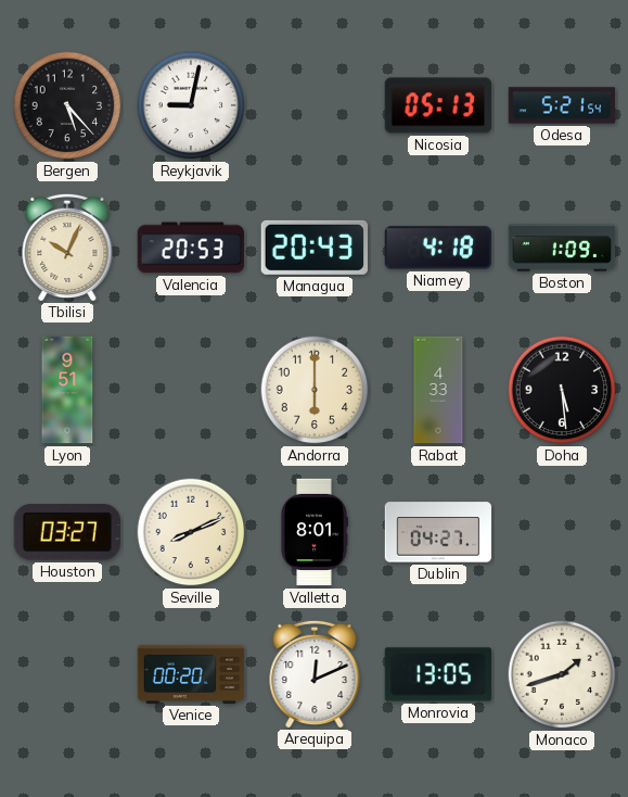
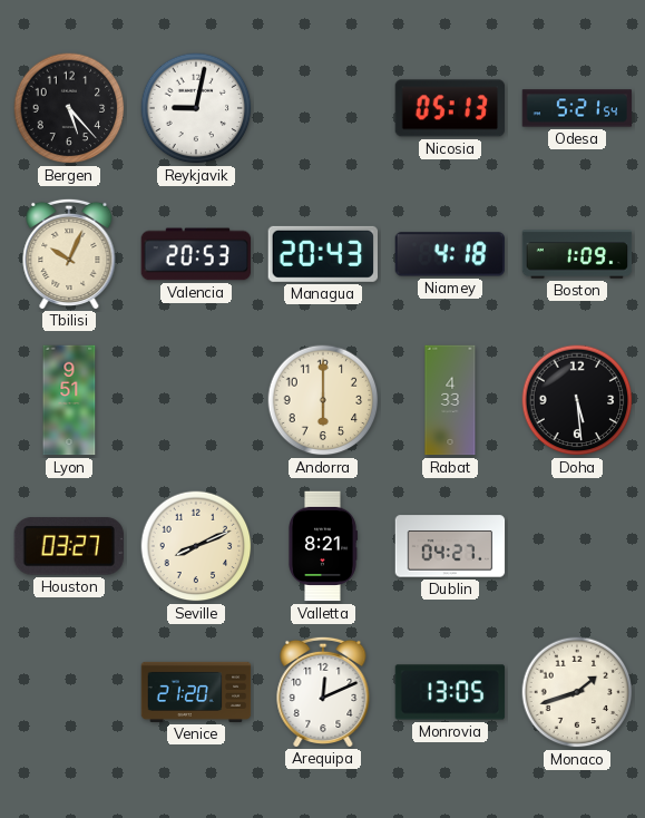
Valletta: 8:01 -> 8:21 (323, 546)
Venice: 00:20 -> 21:20 (196, 692)
